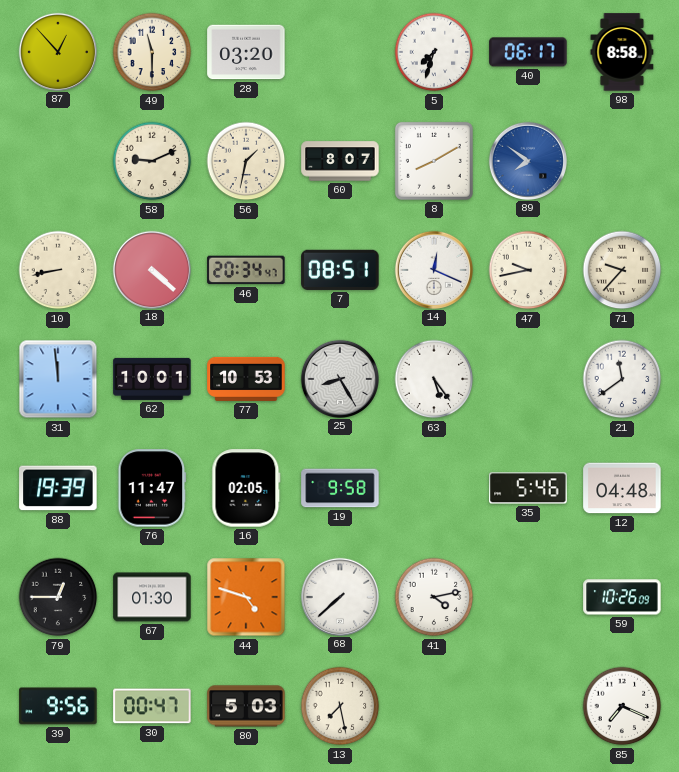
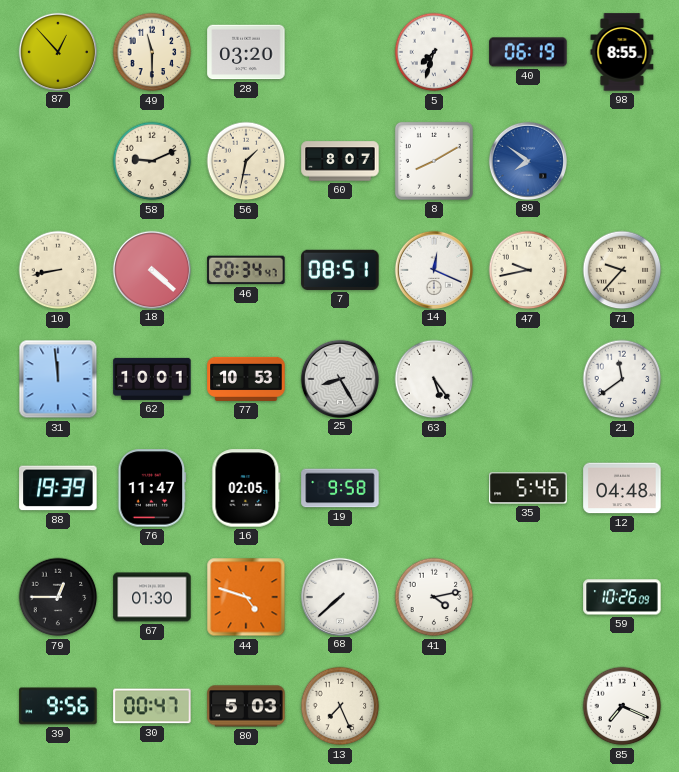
40: 06:17 -> 06:19 (528, 52)
98: 8:58 -> 8:55 (622, 52)
13: 7:28 -> 7:26 (340, 706)
